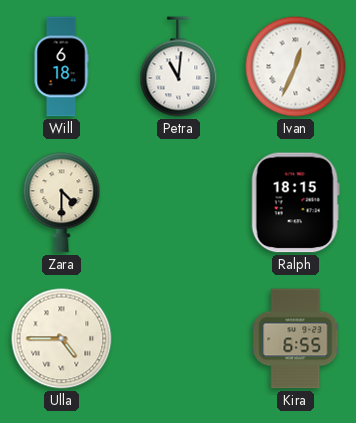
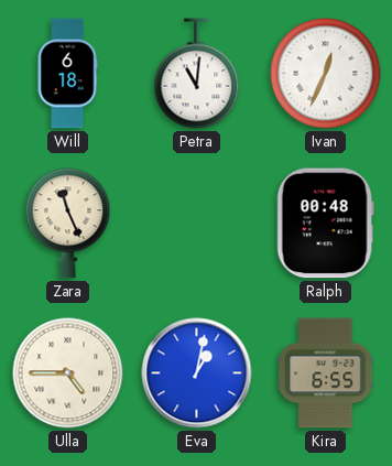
Zara: 4:30 -> 11:26 (68, 224)
Ralph: 18:15 -> 00:48 (325, 224)
Eva: none -> 1:02 (197, 373)
